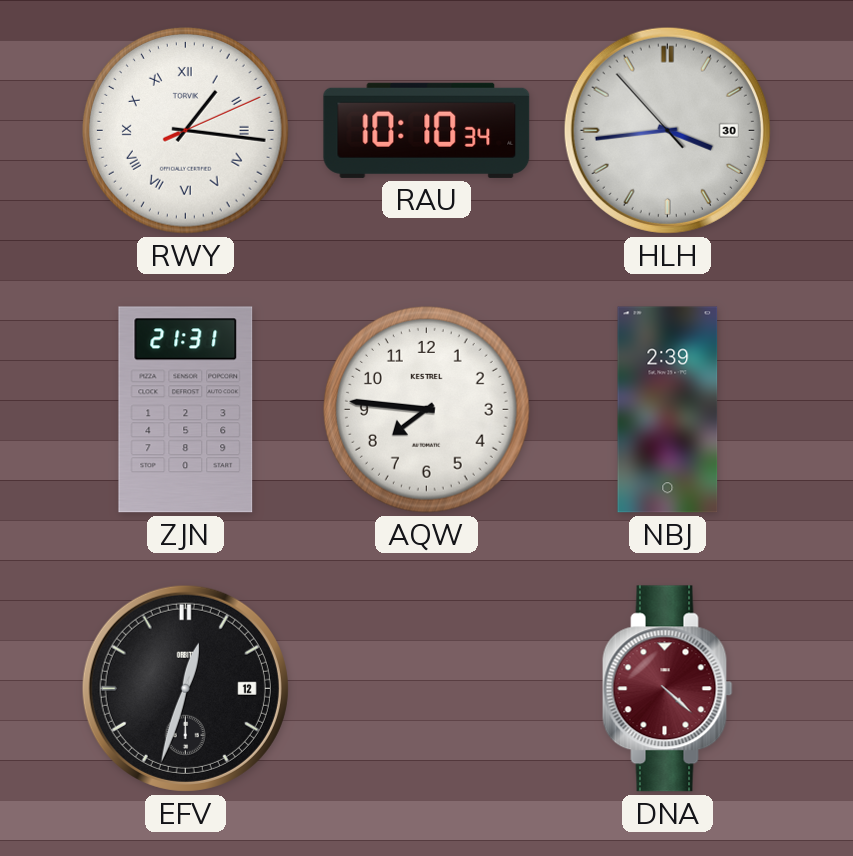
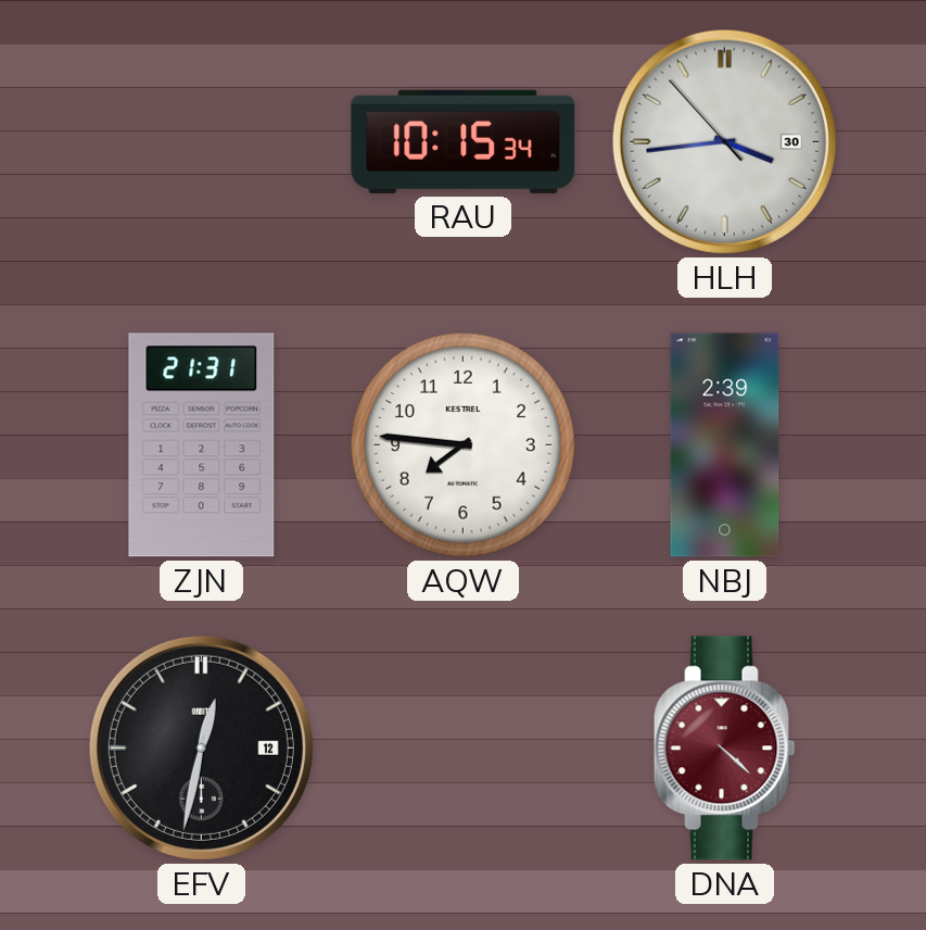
RWY: 1:16 -> none (185, 130)
RAU: 10:10 -> 10:15 (464, 141)
EFV: 12:33 -> 12:32 (201, 747)
